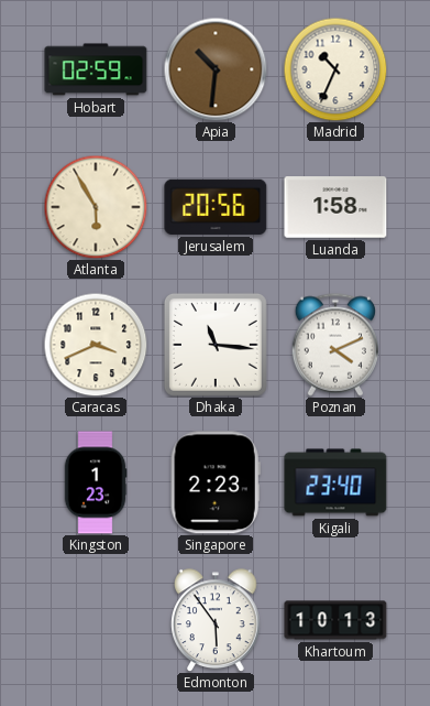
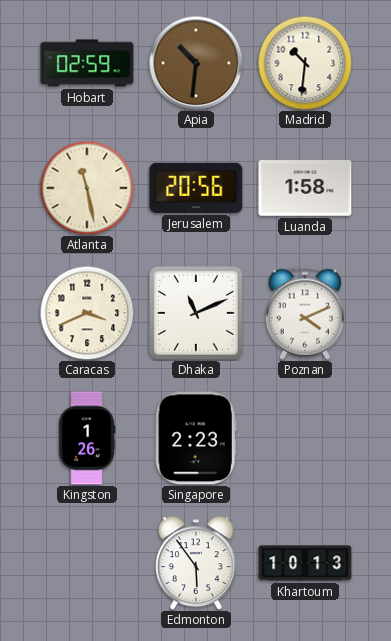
Madrid: 10:34 -> 10:31 (305, 63)
Atlanta: 5:55 -> 11:28 (87, 188)
Dhaka: 11:16 -> 11:11 (196, 313)
Kingston: 1:23 -> 1:26 (87, 438)
Kigali: 23:40 -> none (335, 482)
